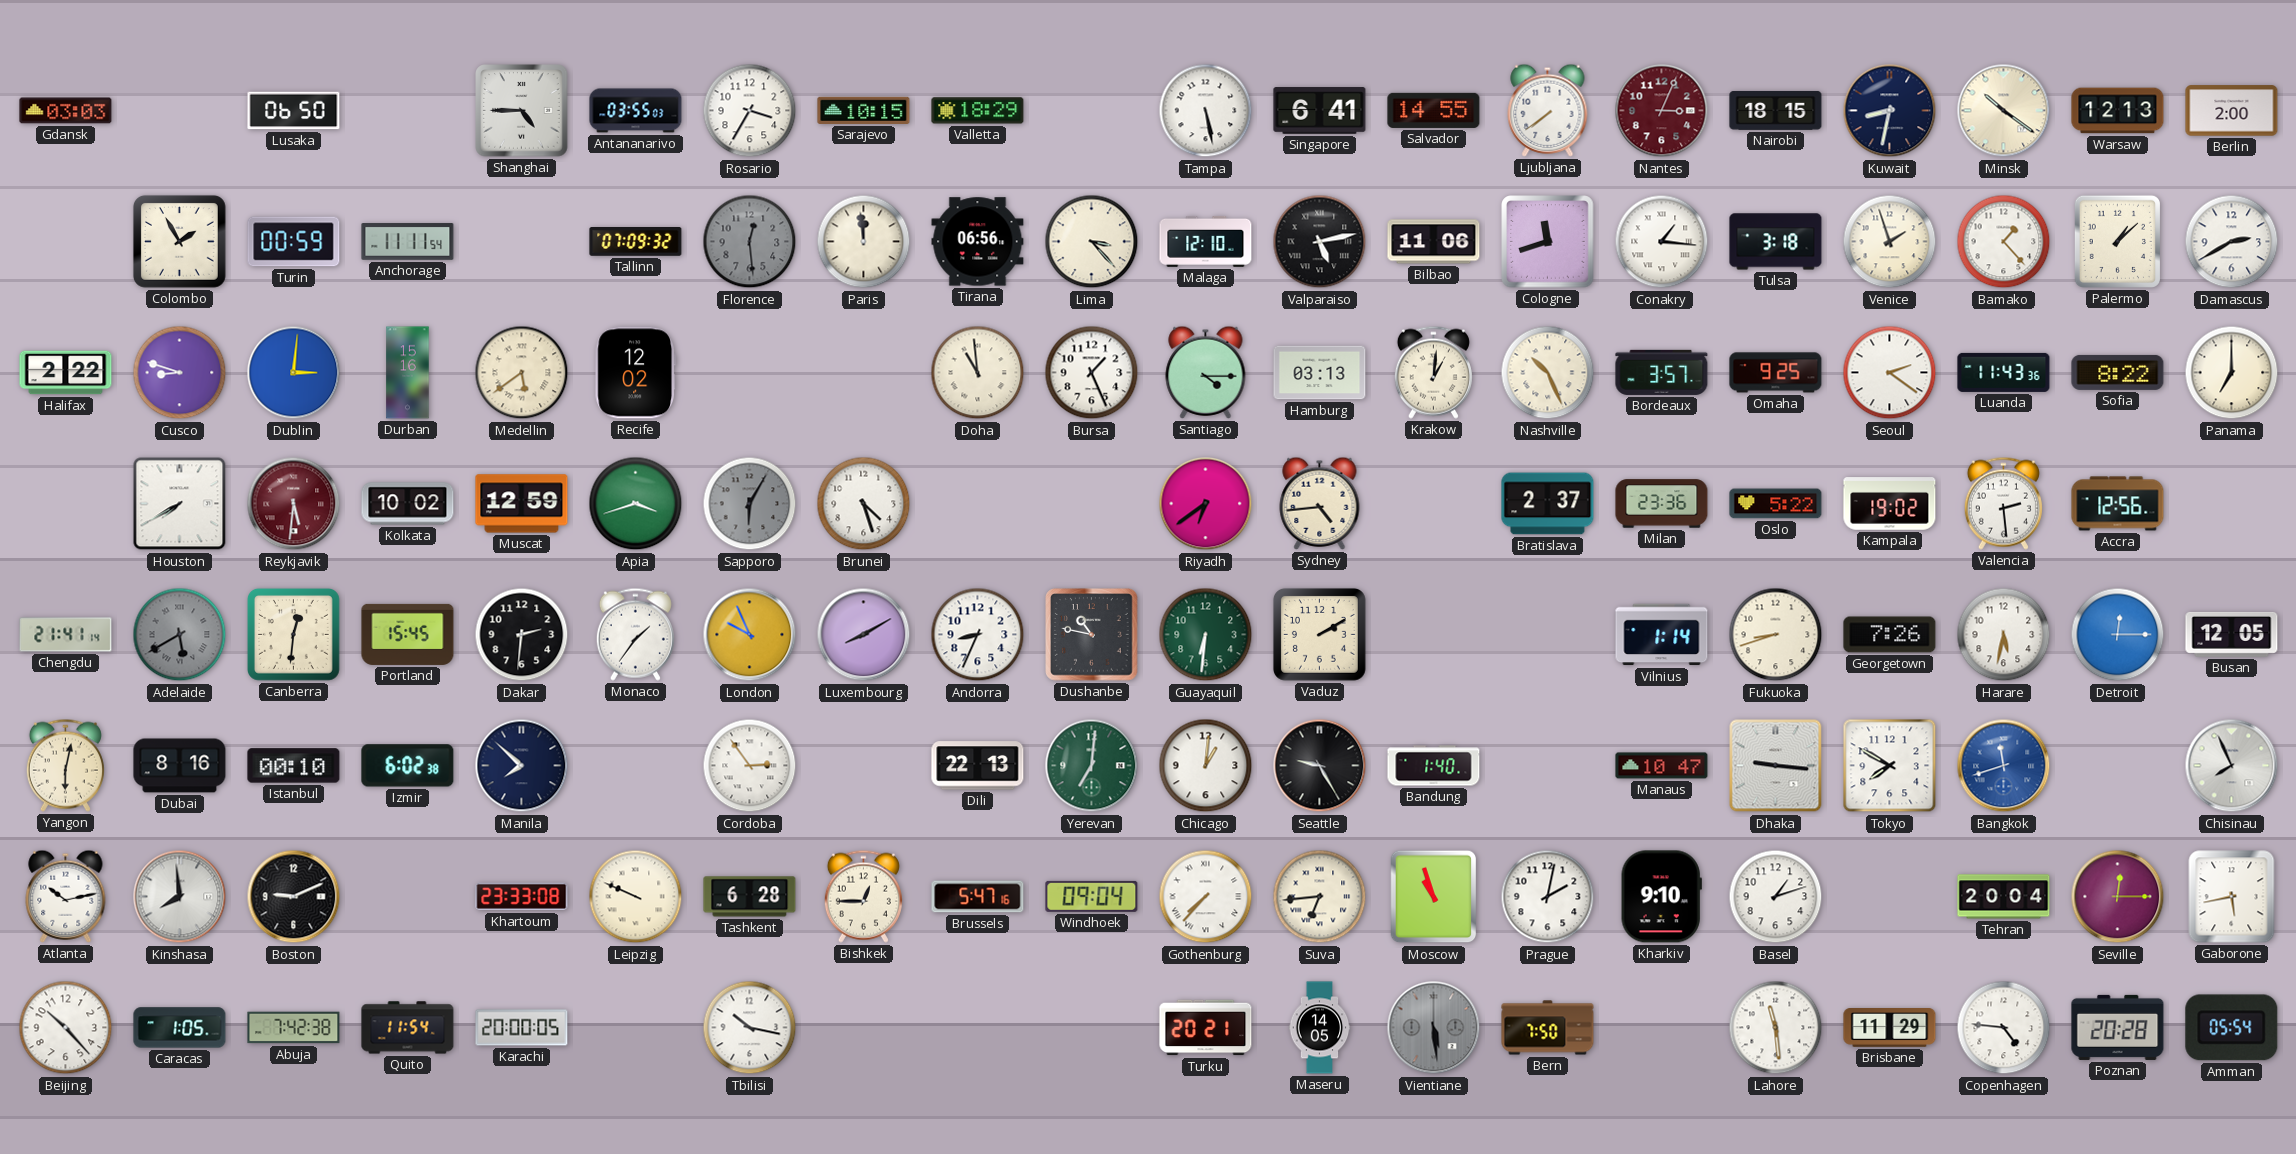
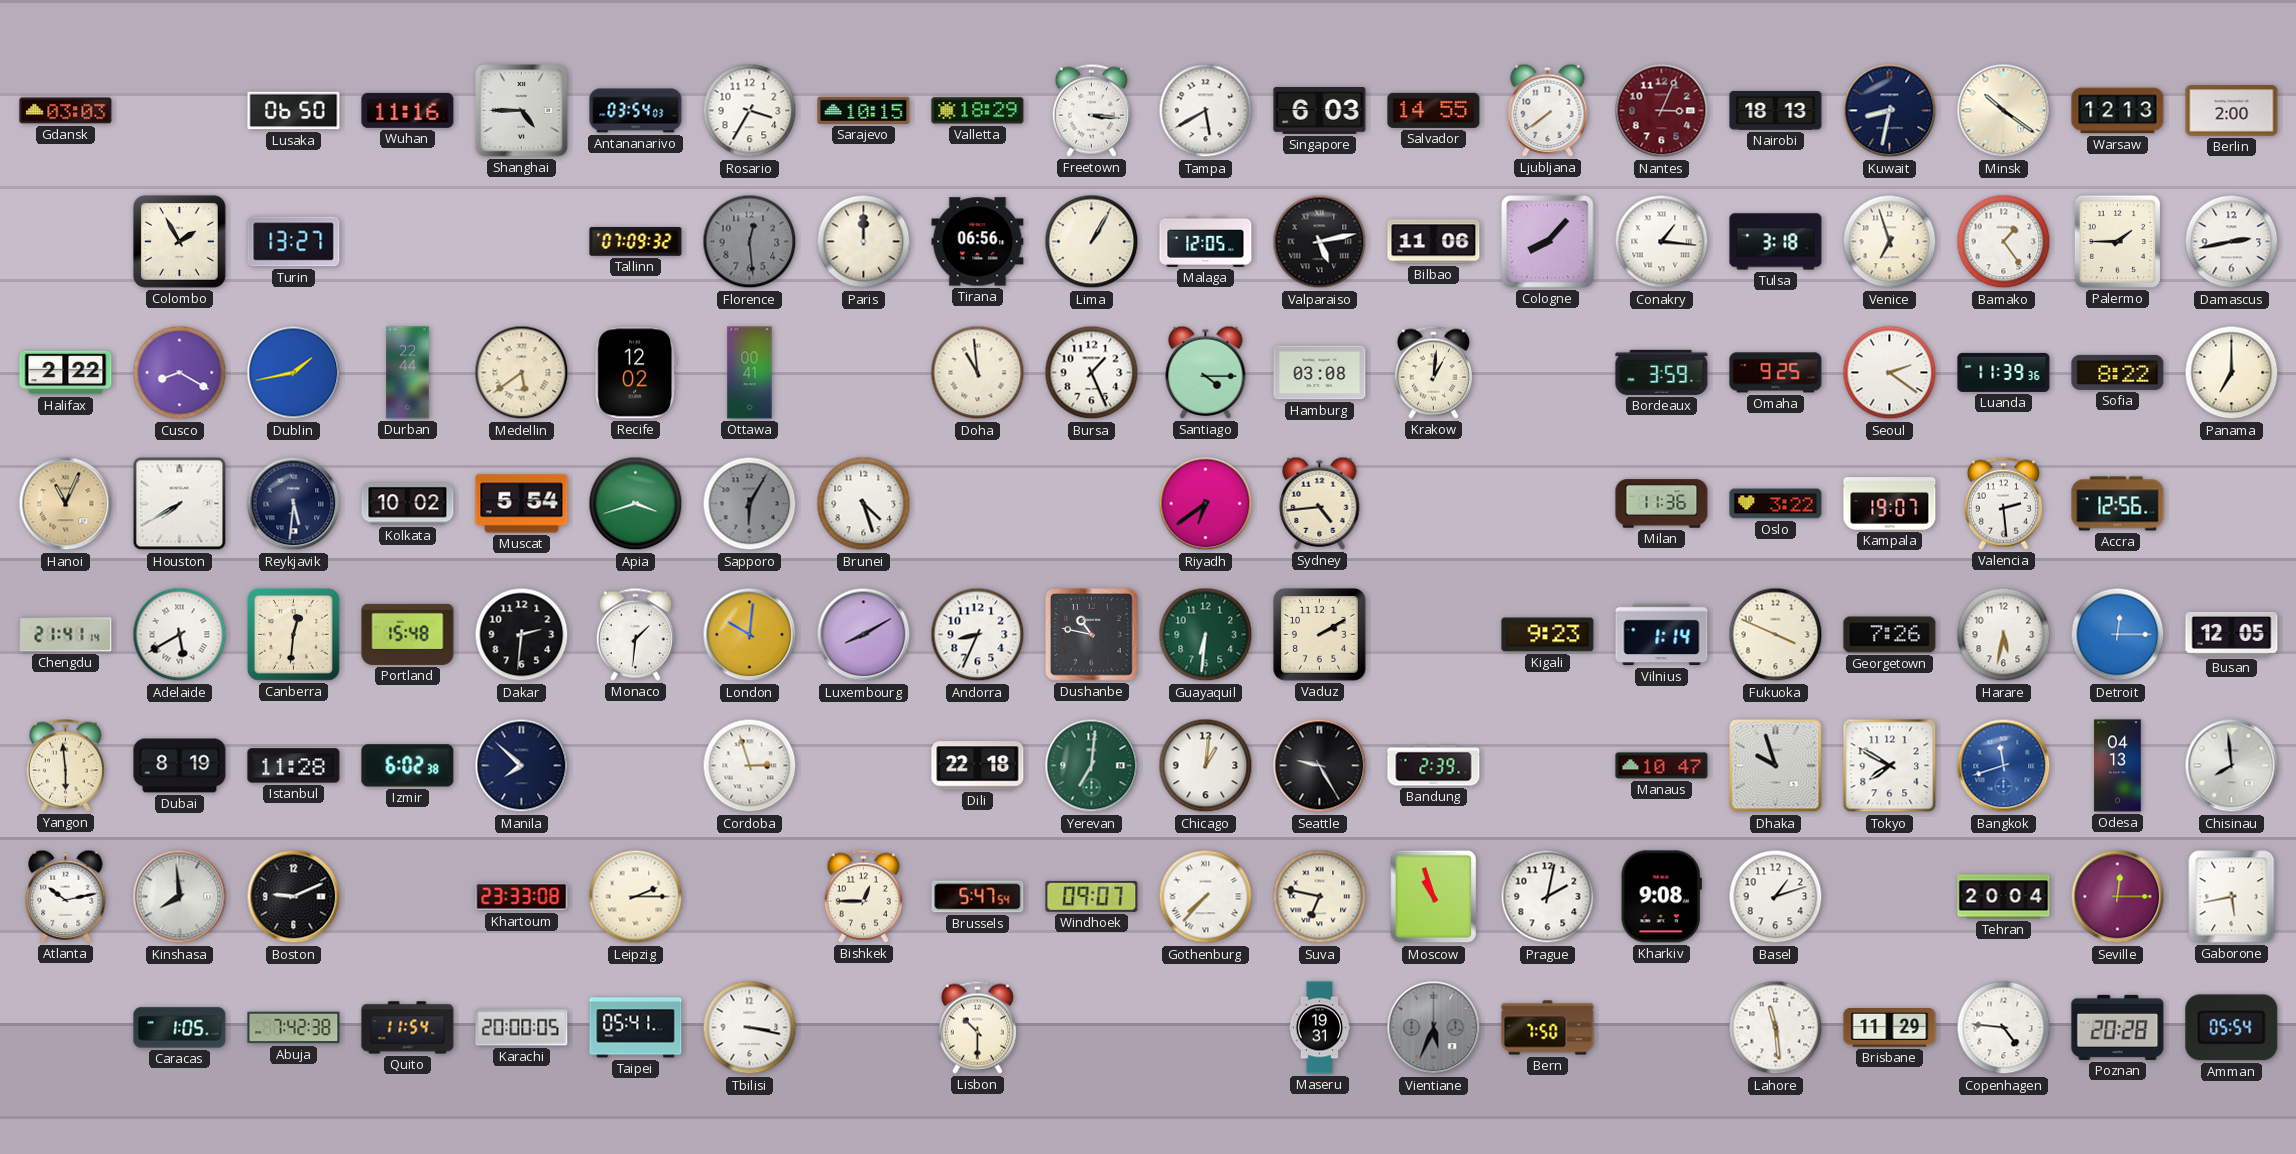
Wuhan: none -> 11:16 (408, 110)
Antananarivo: 03:55 -> 03:54 (636, 111)
Freetown: none -> 3:16 (1091, 110)
Tampa: 5:28 -> 5:40 (1206, 111)
Singapore: 6:41 -> 6:03 (1320, 111)
Nairobi: 18:15 -> 18:13 (1776, 110)
Turin: 00:59 -> 13:27 (294, 242)
Anchorage: 11:11 -> none (408, 242)
Paris: 11:59 -> 12:00 (864, 242)
Lima: 3:23 -> 1:05 (1092, 242)
Malaga: 12:10 -> 12:05 (1206, 241)
Cologne: 11:42 -> 8:07 (1548, 242)
Venice: 1:57 -> 6:57 (1890, 242)
Bamako: 1:23 -> 1:24 (2004, 242)
Palermo: 1:08 -> 1:45 (2117, 241)
Damascus: 2:40 -> 2:43 (2232, 242)
Cusco: 8:48 -> 8:20 (180, 373)
Dublin: 3:01 -> 1:43 (294, 373)
Durban: 15:16 -> 22:44 (408, 373)
Ottawa: none -> 00:41 (750, 373)
Hamburg: 03:13 -> 03:08 (1320, 373)
Nashville: 10:26 -> none (1548, 373)
Bordeaux: 3:57 -> 3:59 (1662, 372)
Luanda: 11:43 -> 11:39 (2004, 372)
Hanoi: none -> 11:04 (66, 504)
Reykjavik dial: burgundy -> navy (294, 504)
Muscat: 12:59 -> 5:54 (522, 504)
Bratislava: 2:37 -> none (1548, 504)
Milan: 23:36 -> 11:36 (1662, 504)
Oslo: 5:22 -> 3:22 (1776, 504)
Kampala: 19:02 -> 19:07 (1890, 504)
Adelaide dial: grey -> white (180, 635)
Portland: 15:45 -> 15:48 (408, 634)
Monaco: 1:36 -> 1:31 (635, 634)
London: 9:56 -> 10:01 (750, 635)
Kigali: none -> 9:23 (1548, 635)
Fukuoka: 8:42 -> 3:49 (1776, 635)
Yangon: 6:02 -> 5:59 (65, 765)
Dubai: 8:16 -> 8:19 (180, 766)
Istanbul: 00:10 -> 11:28 (294, 766)
Cordoba: 2:54 -> 2:57 (750, 766)
Dili: 22:13 -> 22:18 (978, 766)
Bandung: 1:40 -> 2:39 (1434, 766)
Dhaka: 9:16 -> 9:57 (1776, 766)
Odesa: none -> 04:13 (2118, 766)
Chisinau: 7:56 -> 7:59 (2232, 766)
Leipzig: 9:49 -> 2:15 (636, 897)
Tashkent: 6:28 -> none (750, 897)
Brussels: 5:47:16 -> 5:47:54 (978, 897)
Windhoek: 09:04 -> 09:07 (1092, 896)
Suva: 6:44 -> 6:47 (1320, 897)
Kharkiv: 9:10 -> 9:08 (1661, 897)
Beijing: 10:23 -> none (66, 1028)
Taipei: none -> 05:41 (636, 1028)
Tbilisi: 10:17 -> 3:17 (750, 1028)
Lisbon: none -> 10:30 (977, 1027)
Turku: 20:21 -> none (1206, 1028)
Maseru: 14:05 -> 19:31 (1320, 1028)
Vientiane: 5:29 -> 5:34 (1434, 1028)
